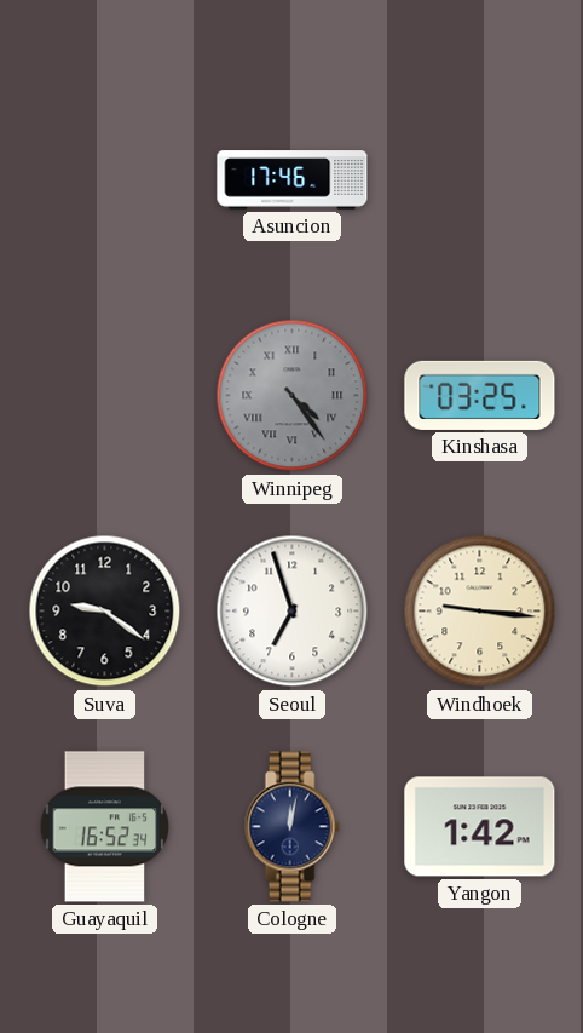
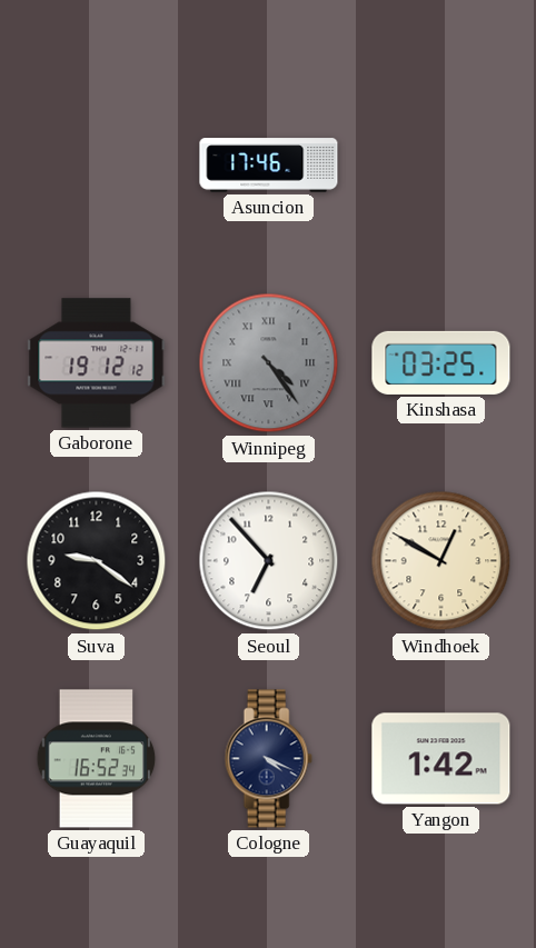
Gaborone: none -> 19:12 (97, 363)
Seoul: 6:57 -> 6:53 (269, 561)
Windhoek: 9:16 -> 12:50 (441, 561)
Cologne: 12:02 -> 4:19 (268, 759)
